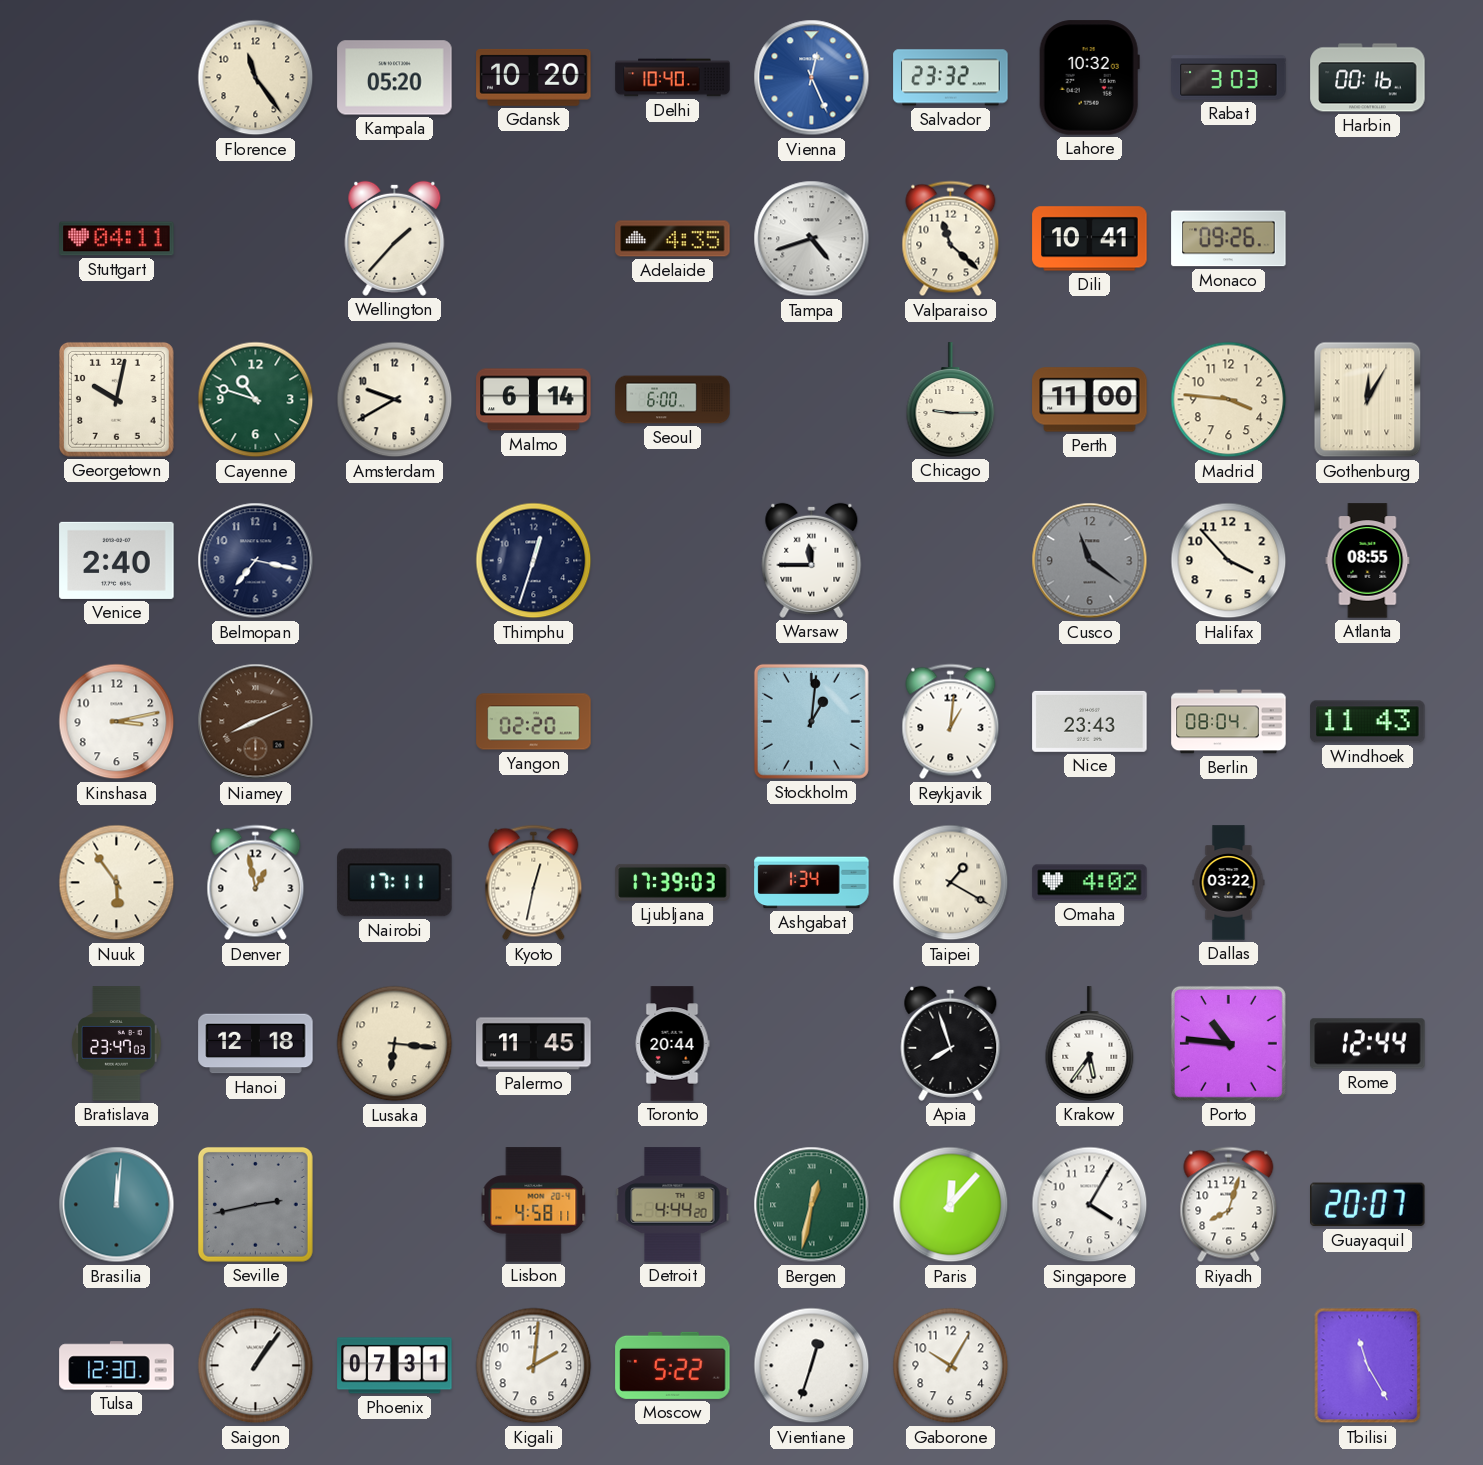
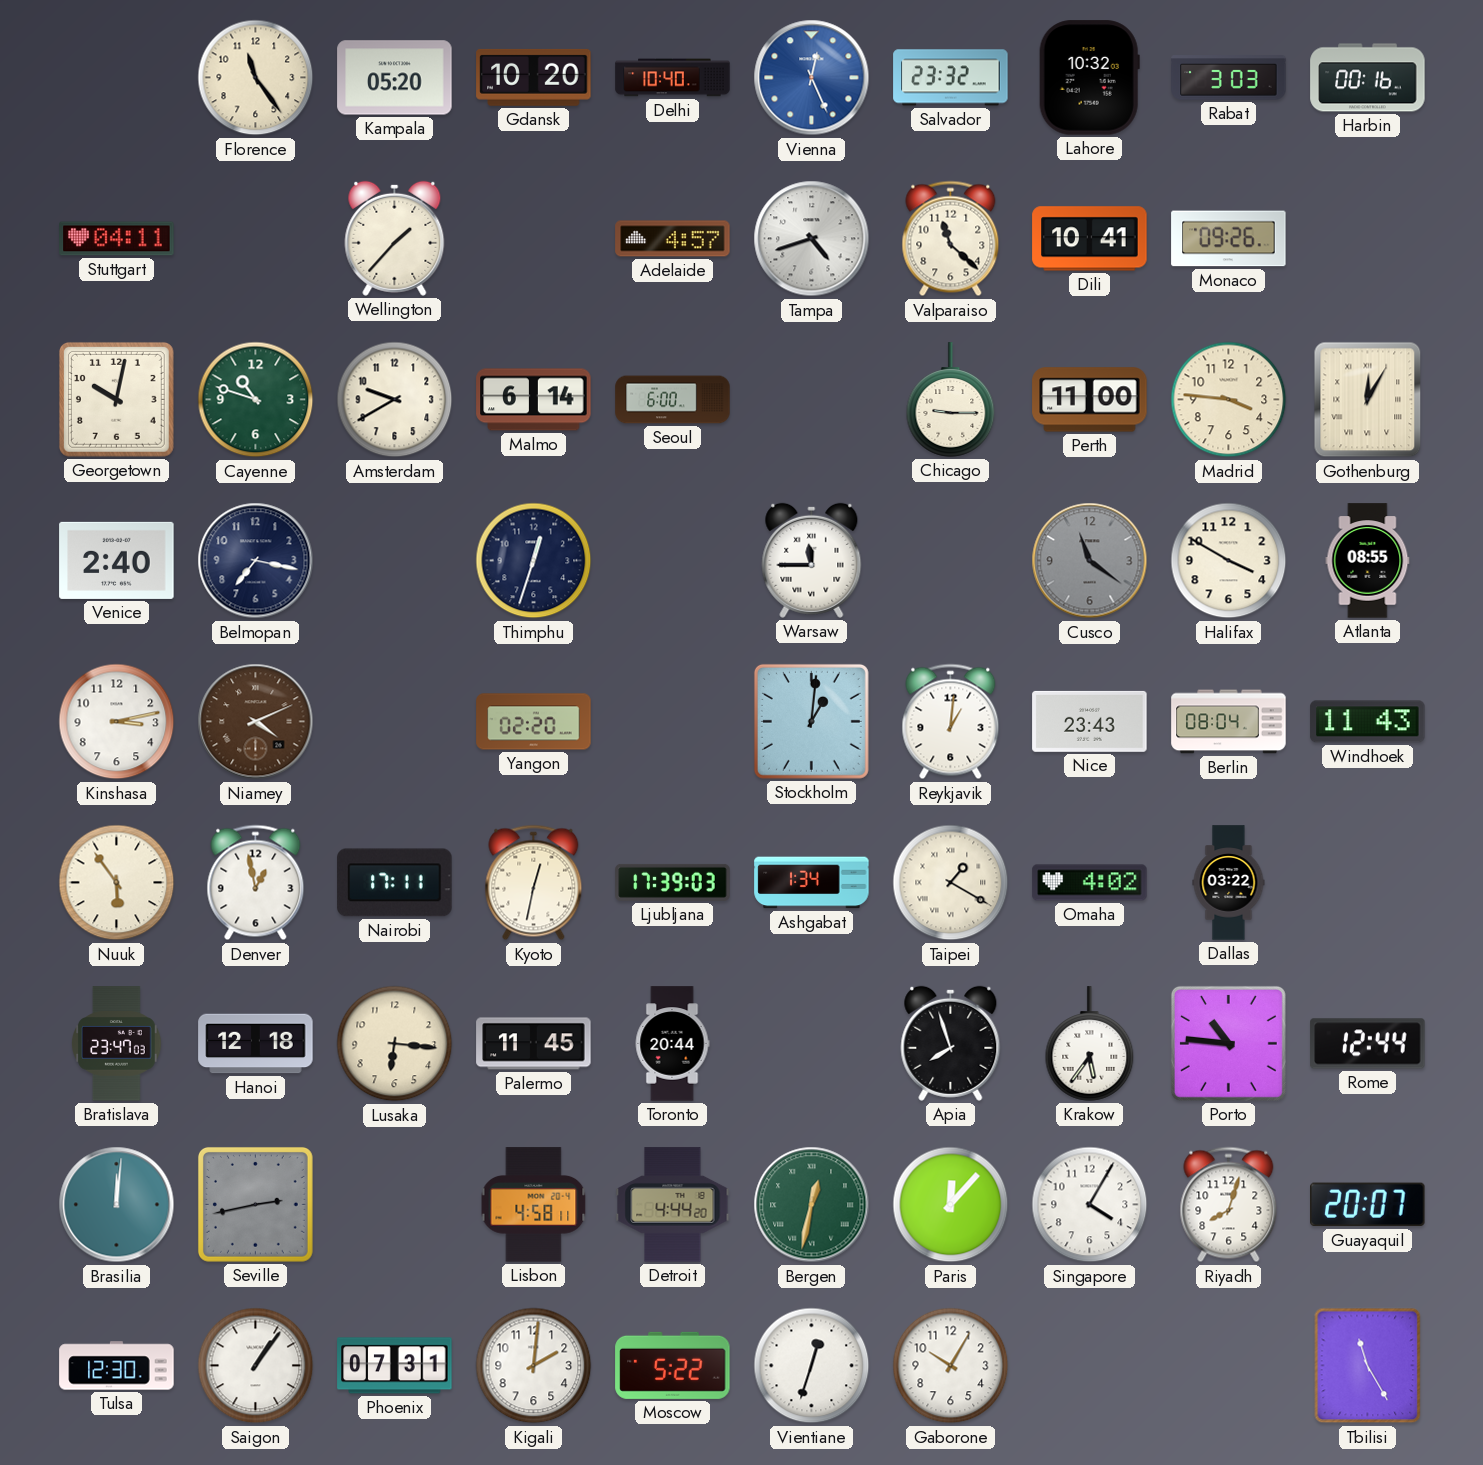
Adelaide: 4:35 -> 4:57 (673, 239)
Halifax: 3:53 -> 3:50 (1229, 561)
Niamey: 8:11 -> 4:11 (256, 722)
